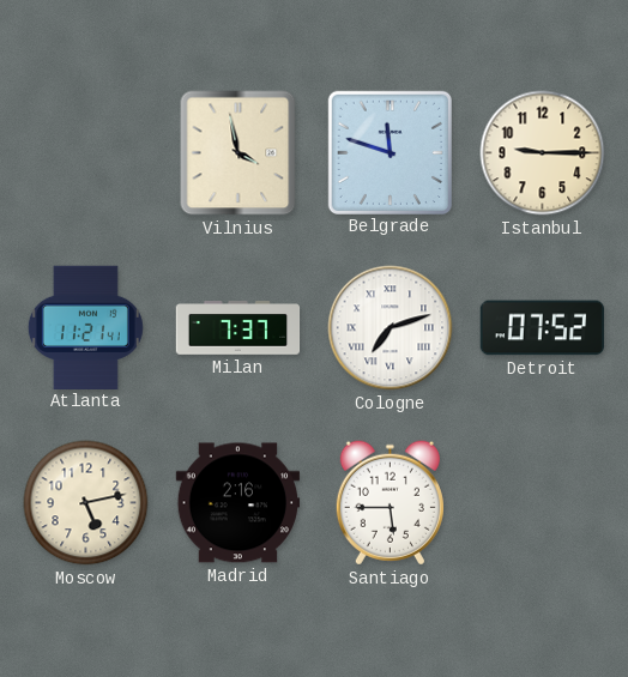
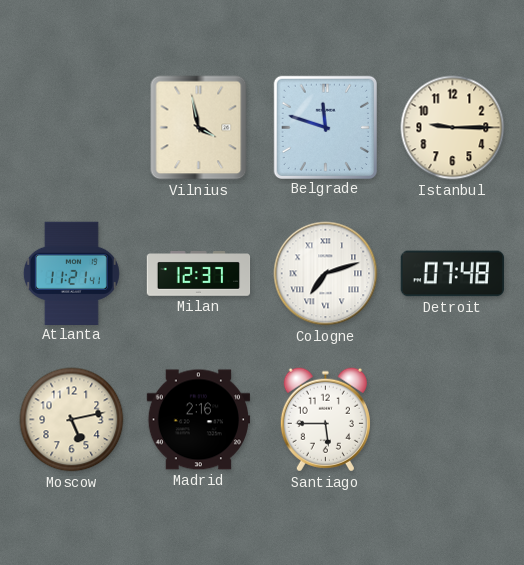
Milan: 7:37 -> 12:37 (199, 274)
Detroit: 07:52 -> 07:48 (453, 274)
